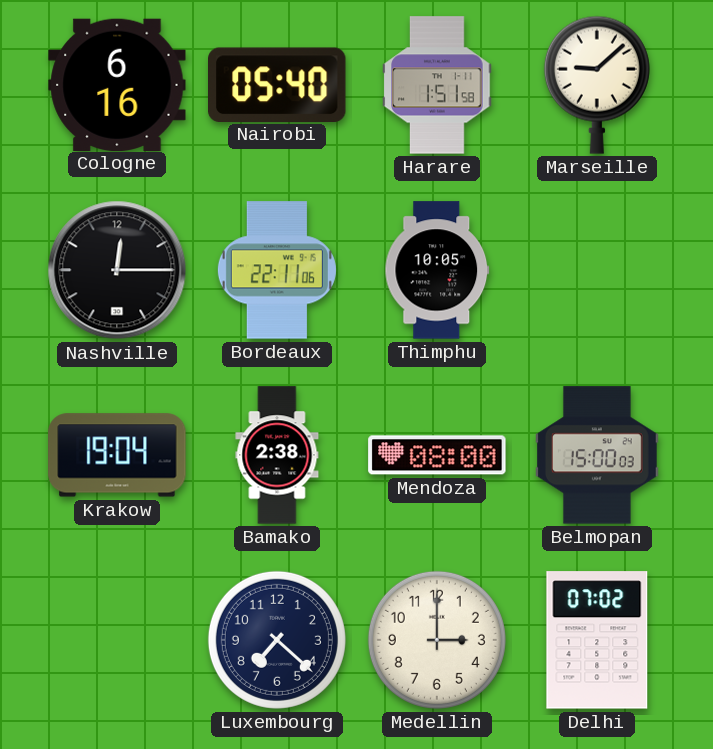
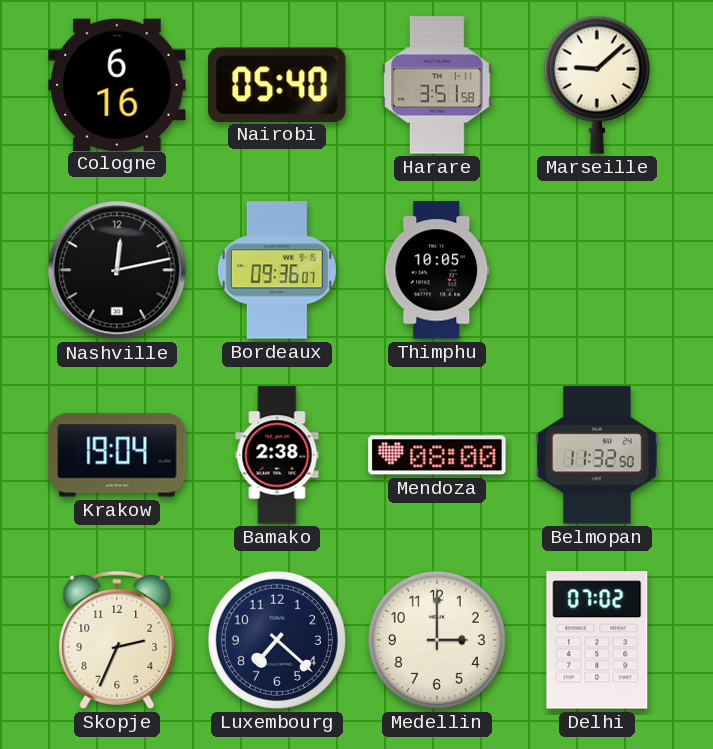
Harare: 1:51 -> 3:51 (437, 85)
Nashville: 12:15 -> 12:13 (117, 270)
Bordeaux: 22:11 -> 09:36 (277, 270)
Belmopan: 15:00 -> 11:32 (598, 455)
Skopje: none -> 2:34 (117, 640)
